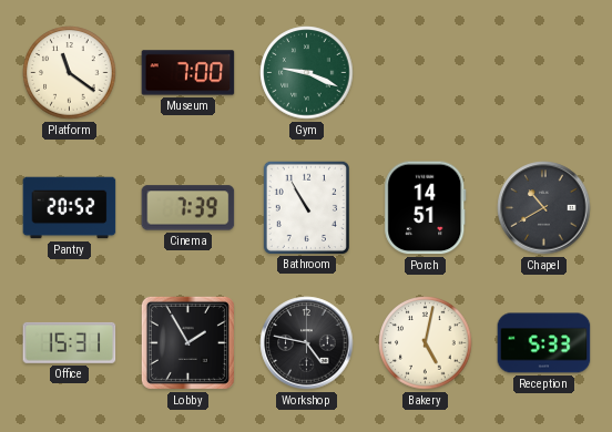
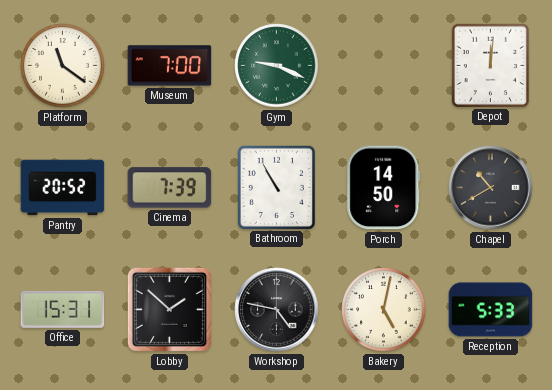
Depot: none -> 12:01 (490, 65)
Porch: 14:51 -> 14:50 (384, 188)
Lobby: 1:55 -> 1:52 (169, 309)
